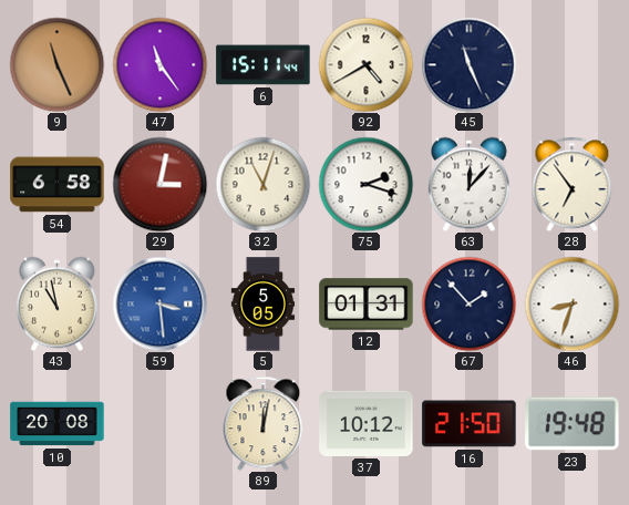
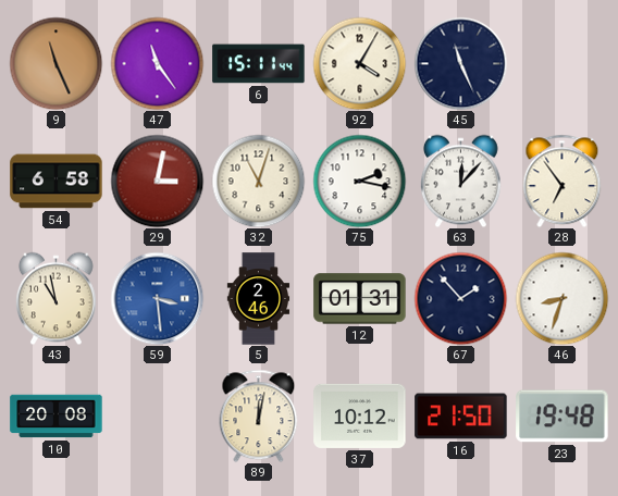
92: 4:40 -> 4:05 (359, 63)
75: 2:18 -> 2:17 (359, 181)
5: 5:05 -> 2:46 (259, 299)
